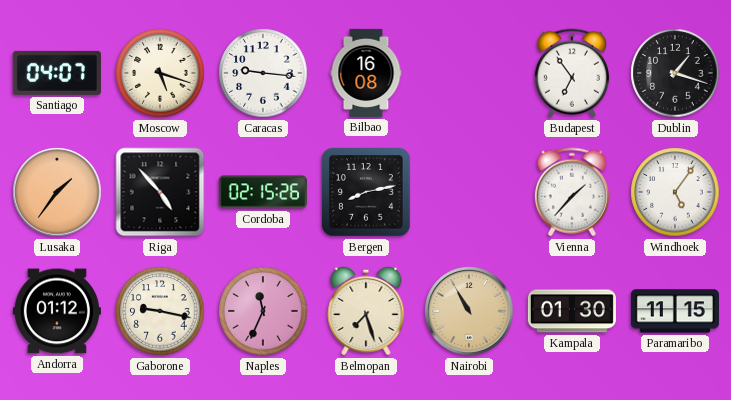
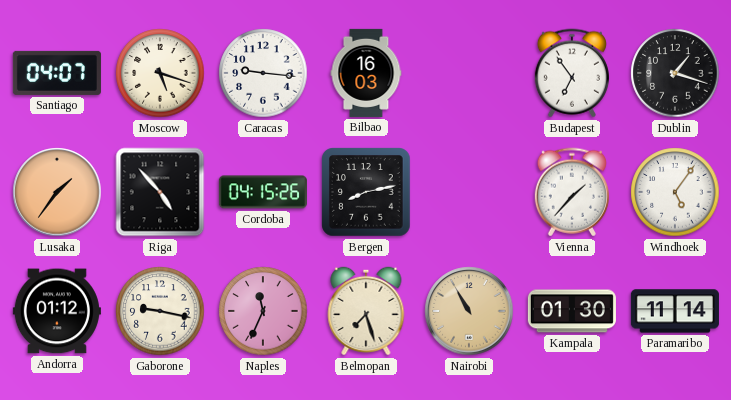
Bilbao: 16:08 -> 16:03 (366, 73)
Cordoba: 02:15 -> 04:15 (263, 192)
Paramaribo: 11:15 -> 11:14 (675, 311)
